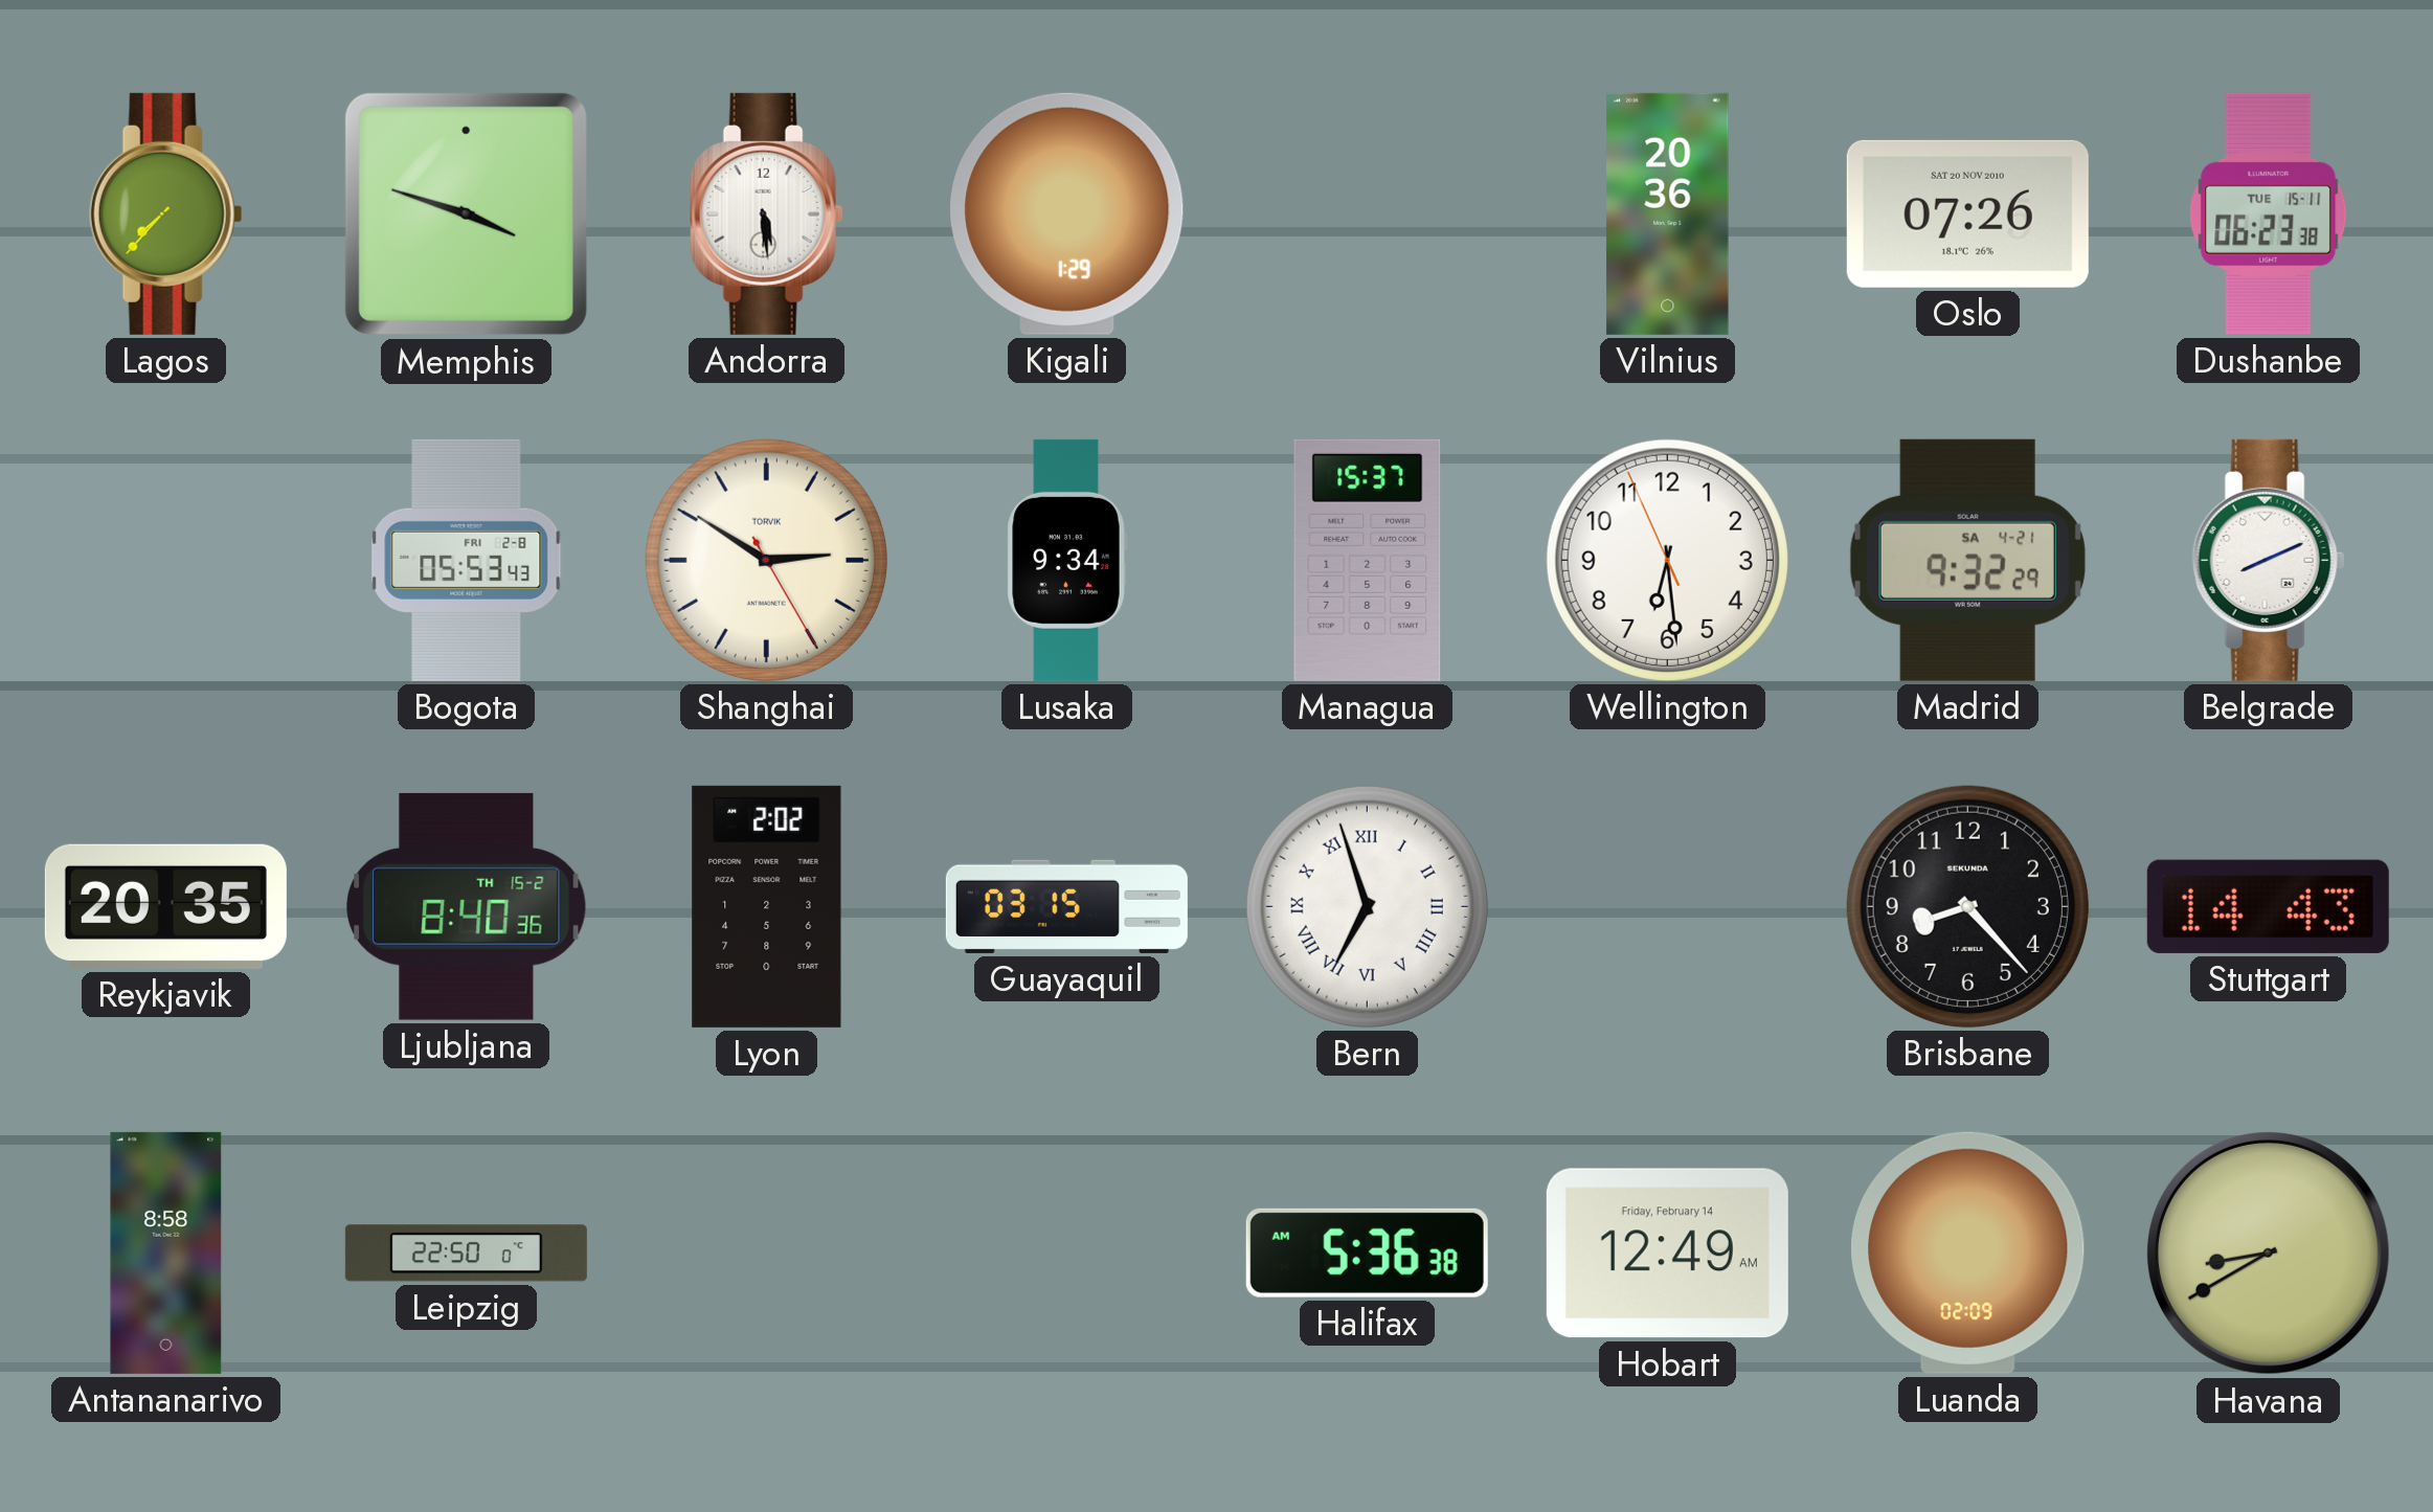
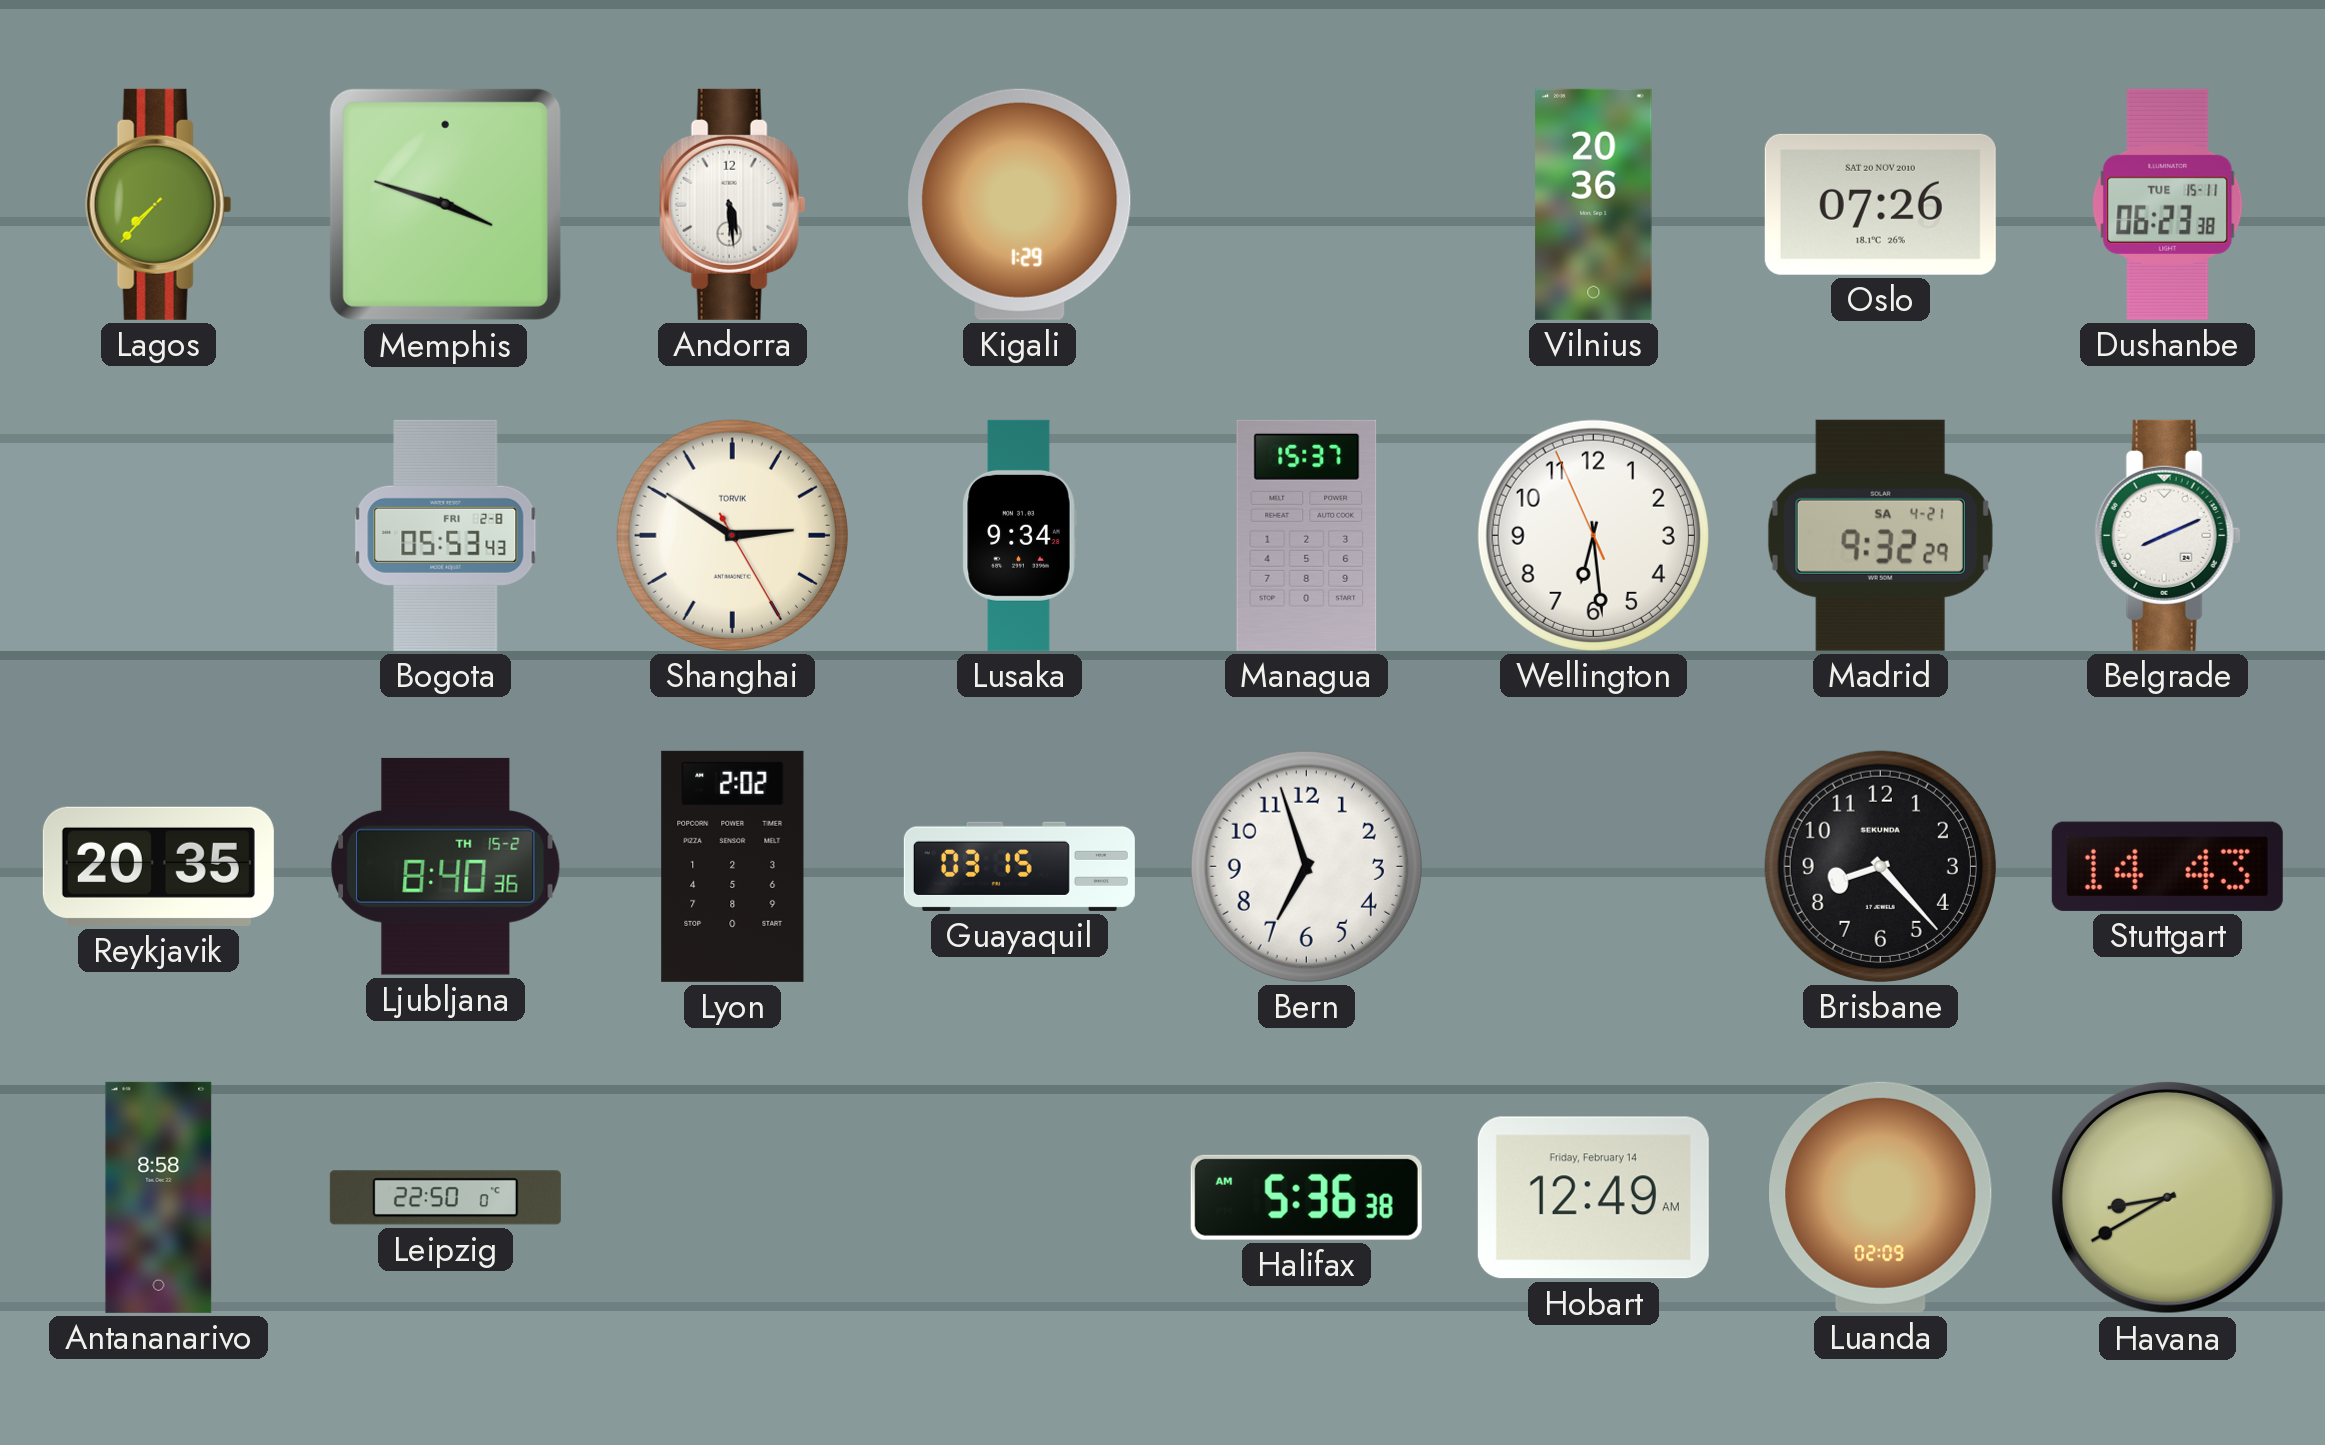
Bern numerals: Roman -> Arabic (1306, 866)
